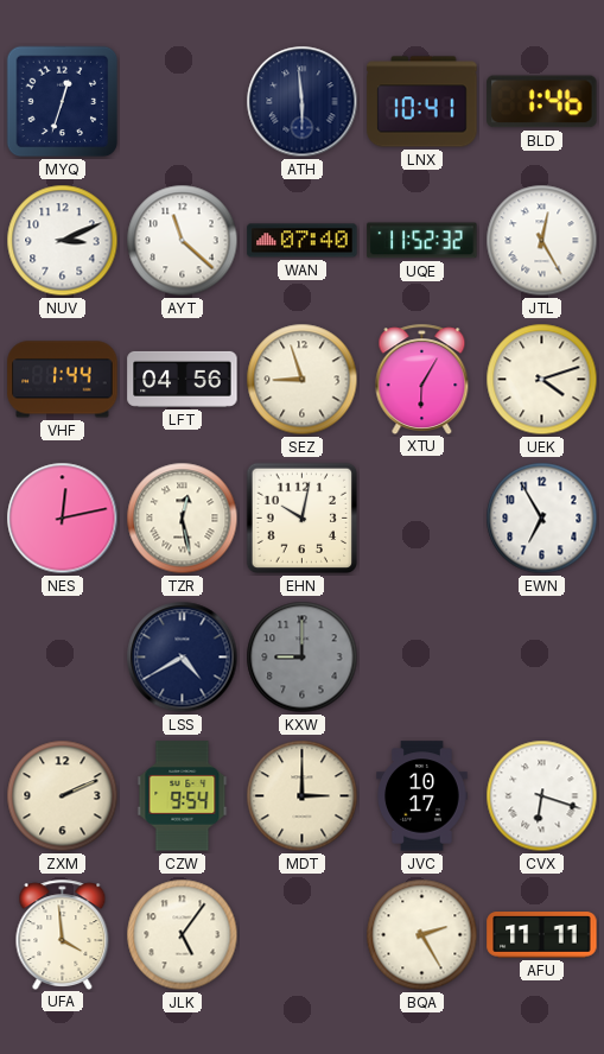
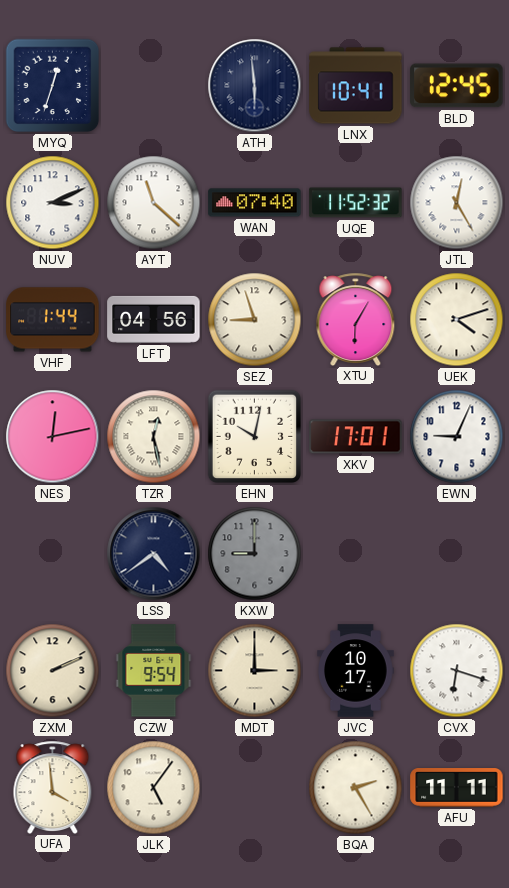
BLD: 1:46 -> 12:45 (457, 86)
XKV: none -> 17:01 (356, 437)
EWN: 6:55 -> 9:04 (457, 437)
LSS: 4:40 -> 4:39 (154, 554)
